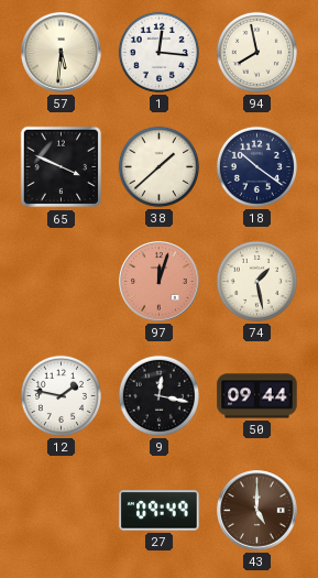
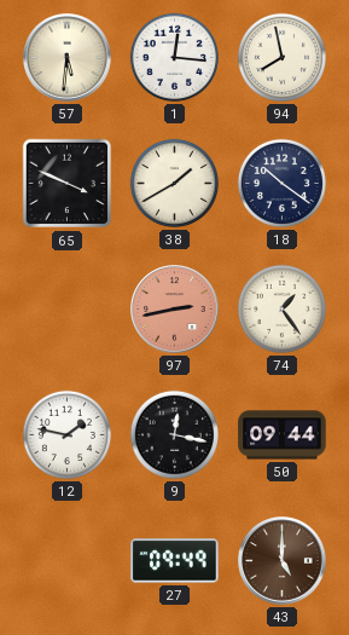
38: 1:38 -> 1:40 (174, 183)
97: 12:03 -> 2:43 (175, 310)
74: 1:28 -> 1:24 (281, 308)
